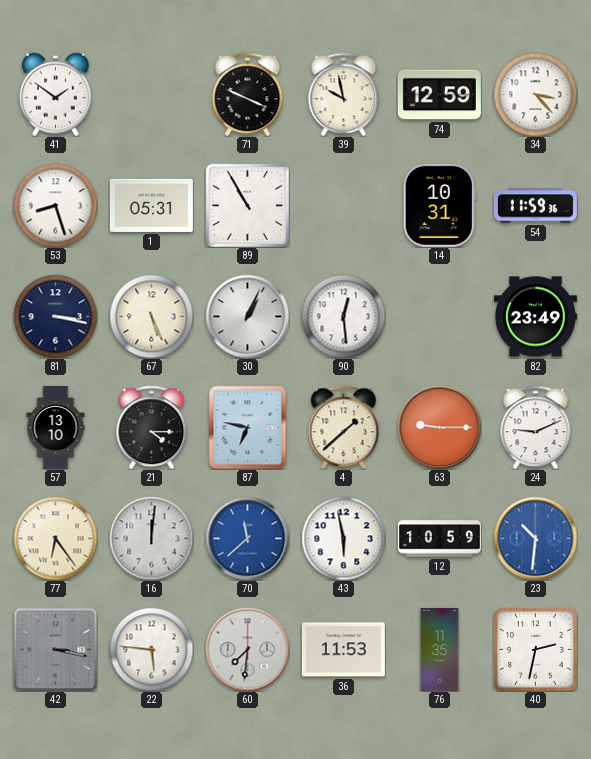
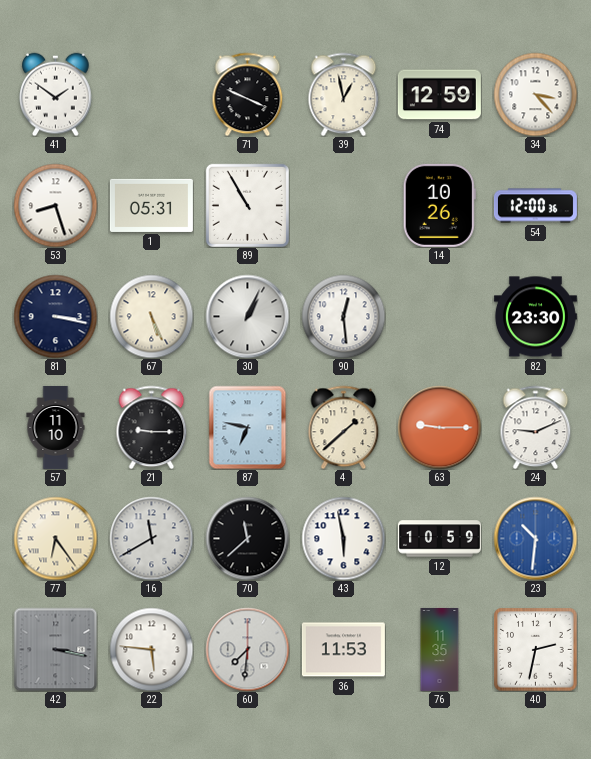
39: 9:58 -> 12:58 (344, 94)
14: 10:31 -> 10:26 (439, 205)
54: 11:59 -> 12:00 (535, 206)
82: 23:49 -> 23:30 (535, 317)
57: 13:10 -> 11:10 (56, 427)
21: 4:15 -> 9:15 (152, 427)
16: 12:01 -> 11:40 (151, 538)
70 dial: blue -> black (247, 538)
